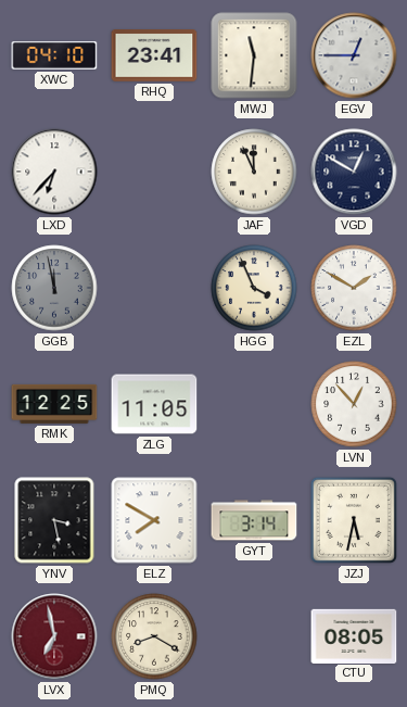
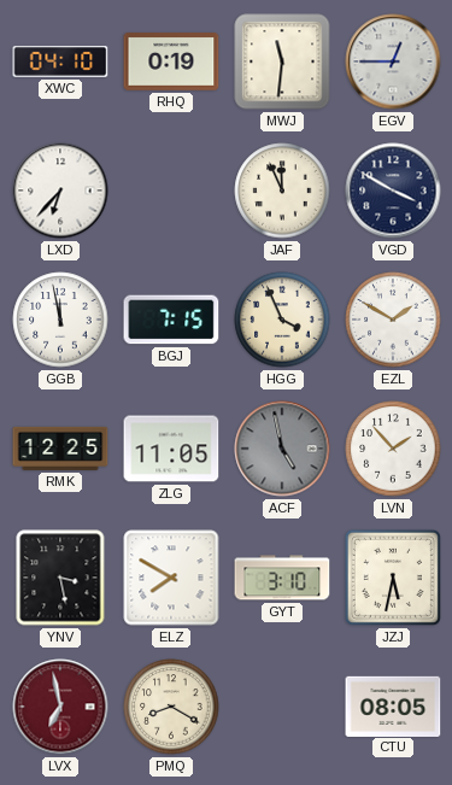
RHQ: 23:41 -> 0:19 (171, 61)
VGD: 12:50 -> 3:50 (393, 191)
GGB dial: grey -> white (60, 320)
BGJ: none -> 7:15 (171, 320)
ACF: none -> 4:58 (282, 449)
LVN: 12:53 -> 1:53 (393, 449)
GYT: 3:14 -> 3:10 (282, 578)
